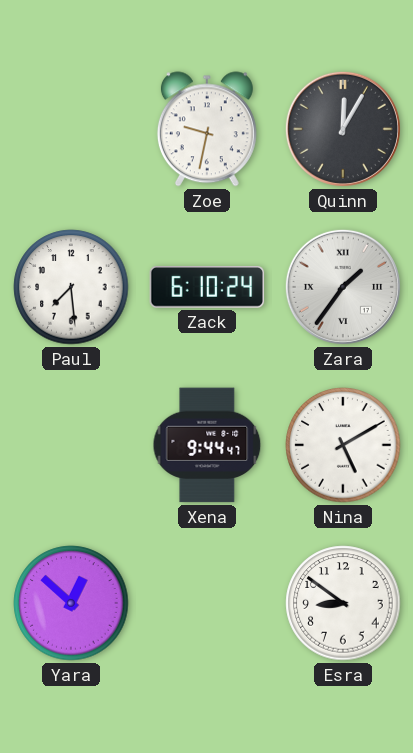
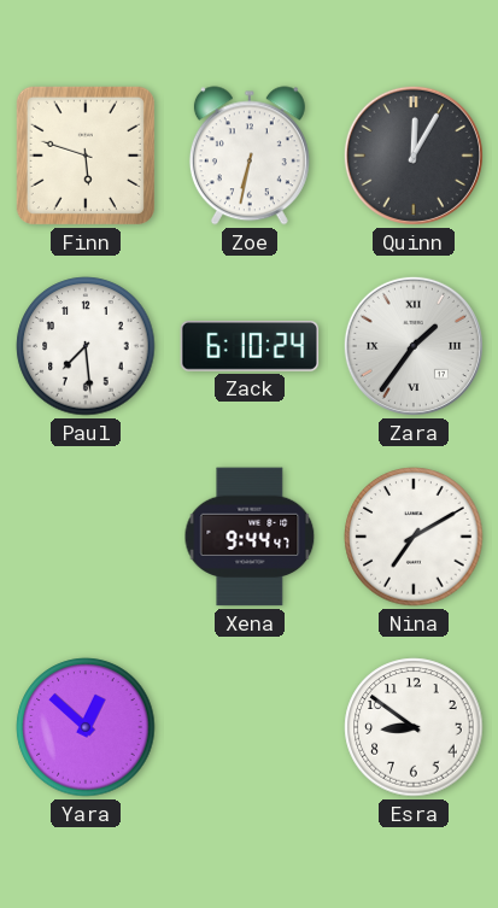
Finn: none -> 5:48 (86, 156)
Zoe: 9:32 -> 6:32 (250, 156)
Nina: 5:10 -> 7:10 (414, 537)
